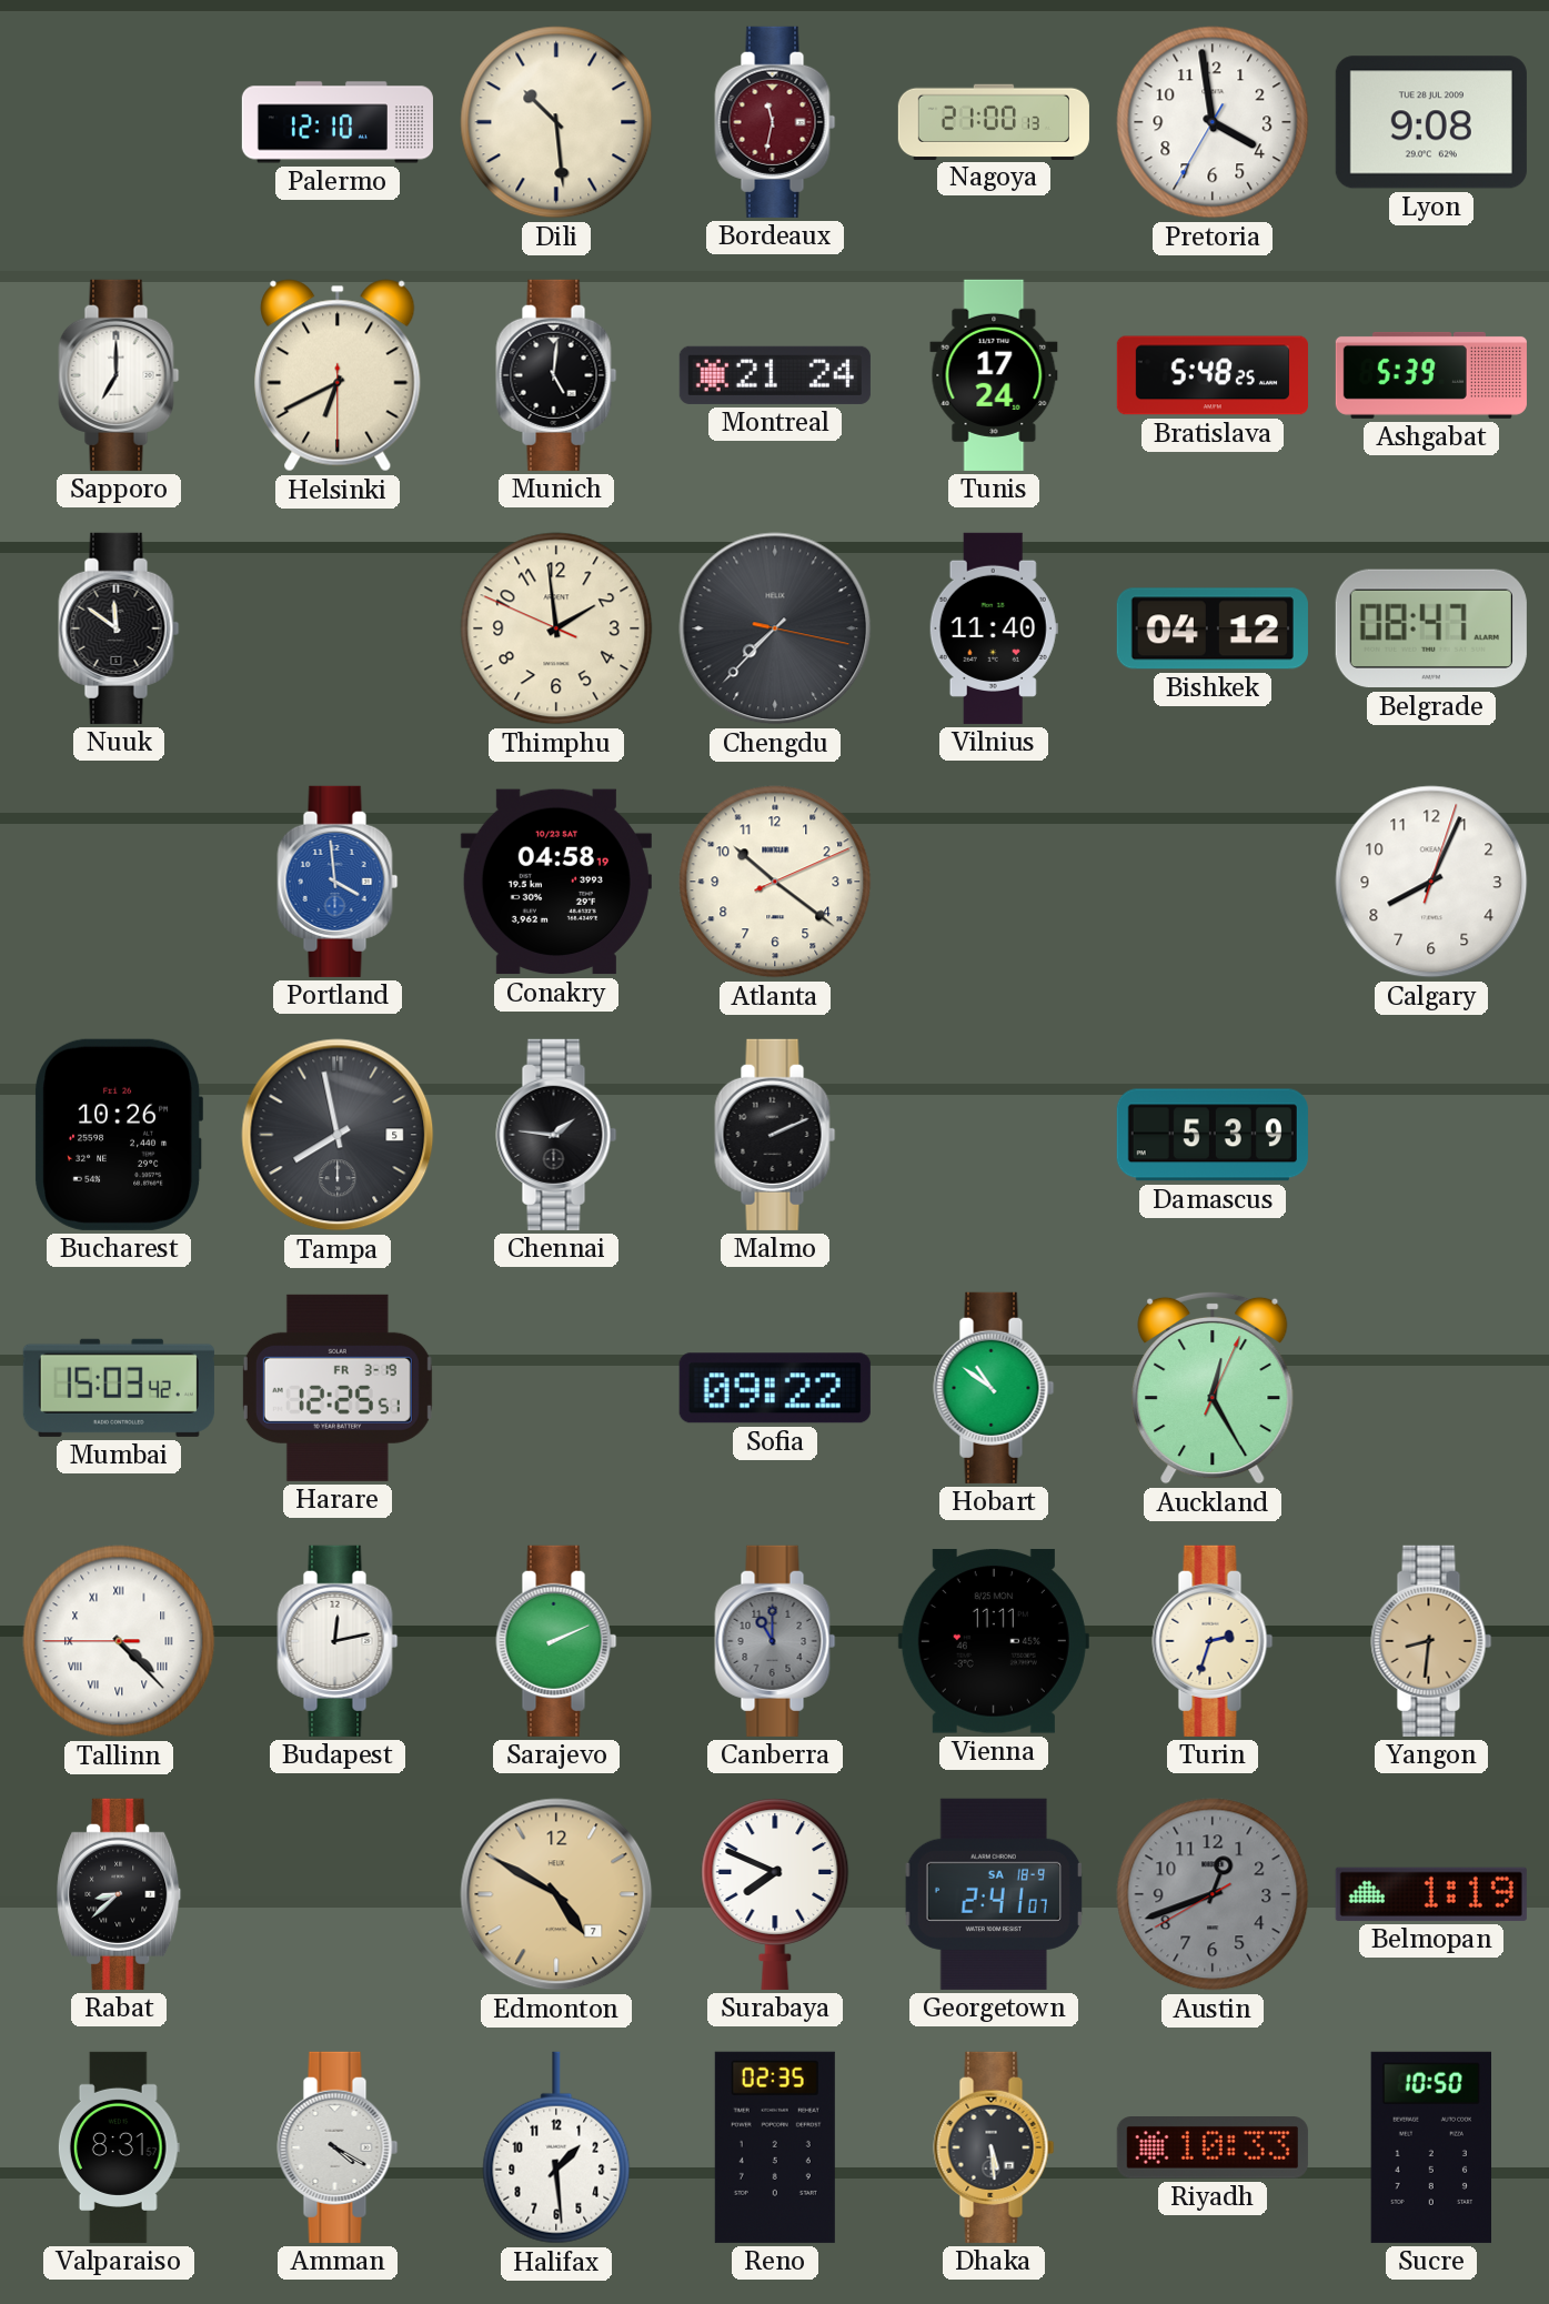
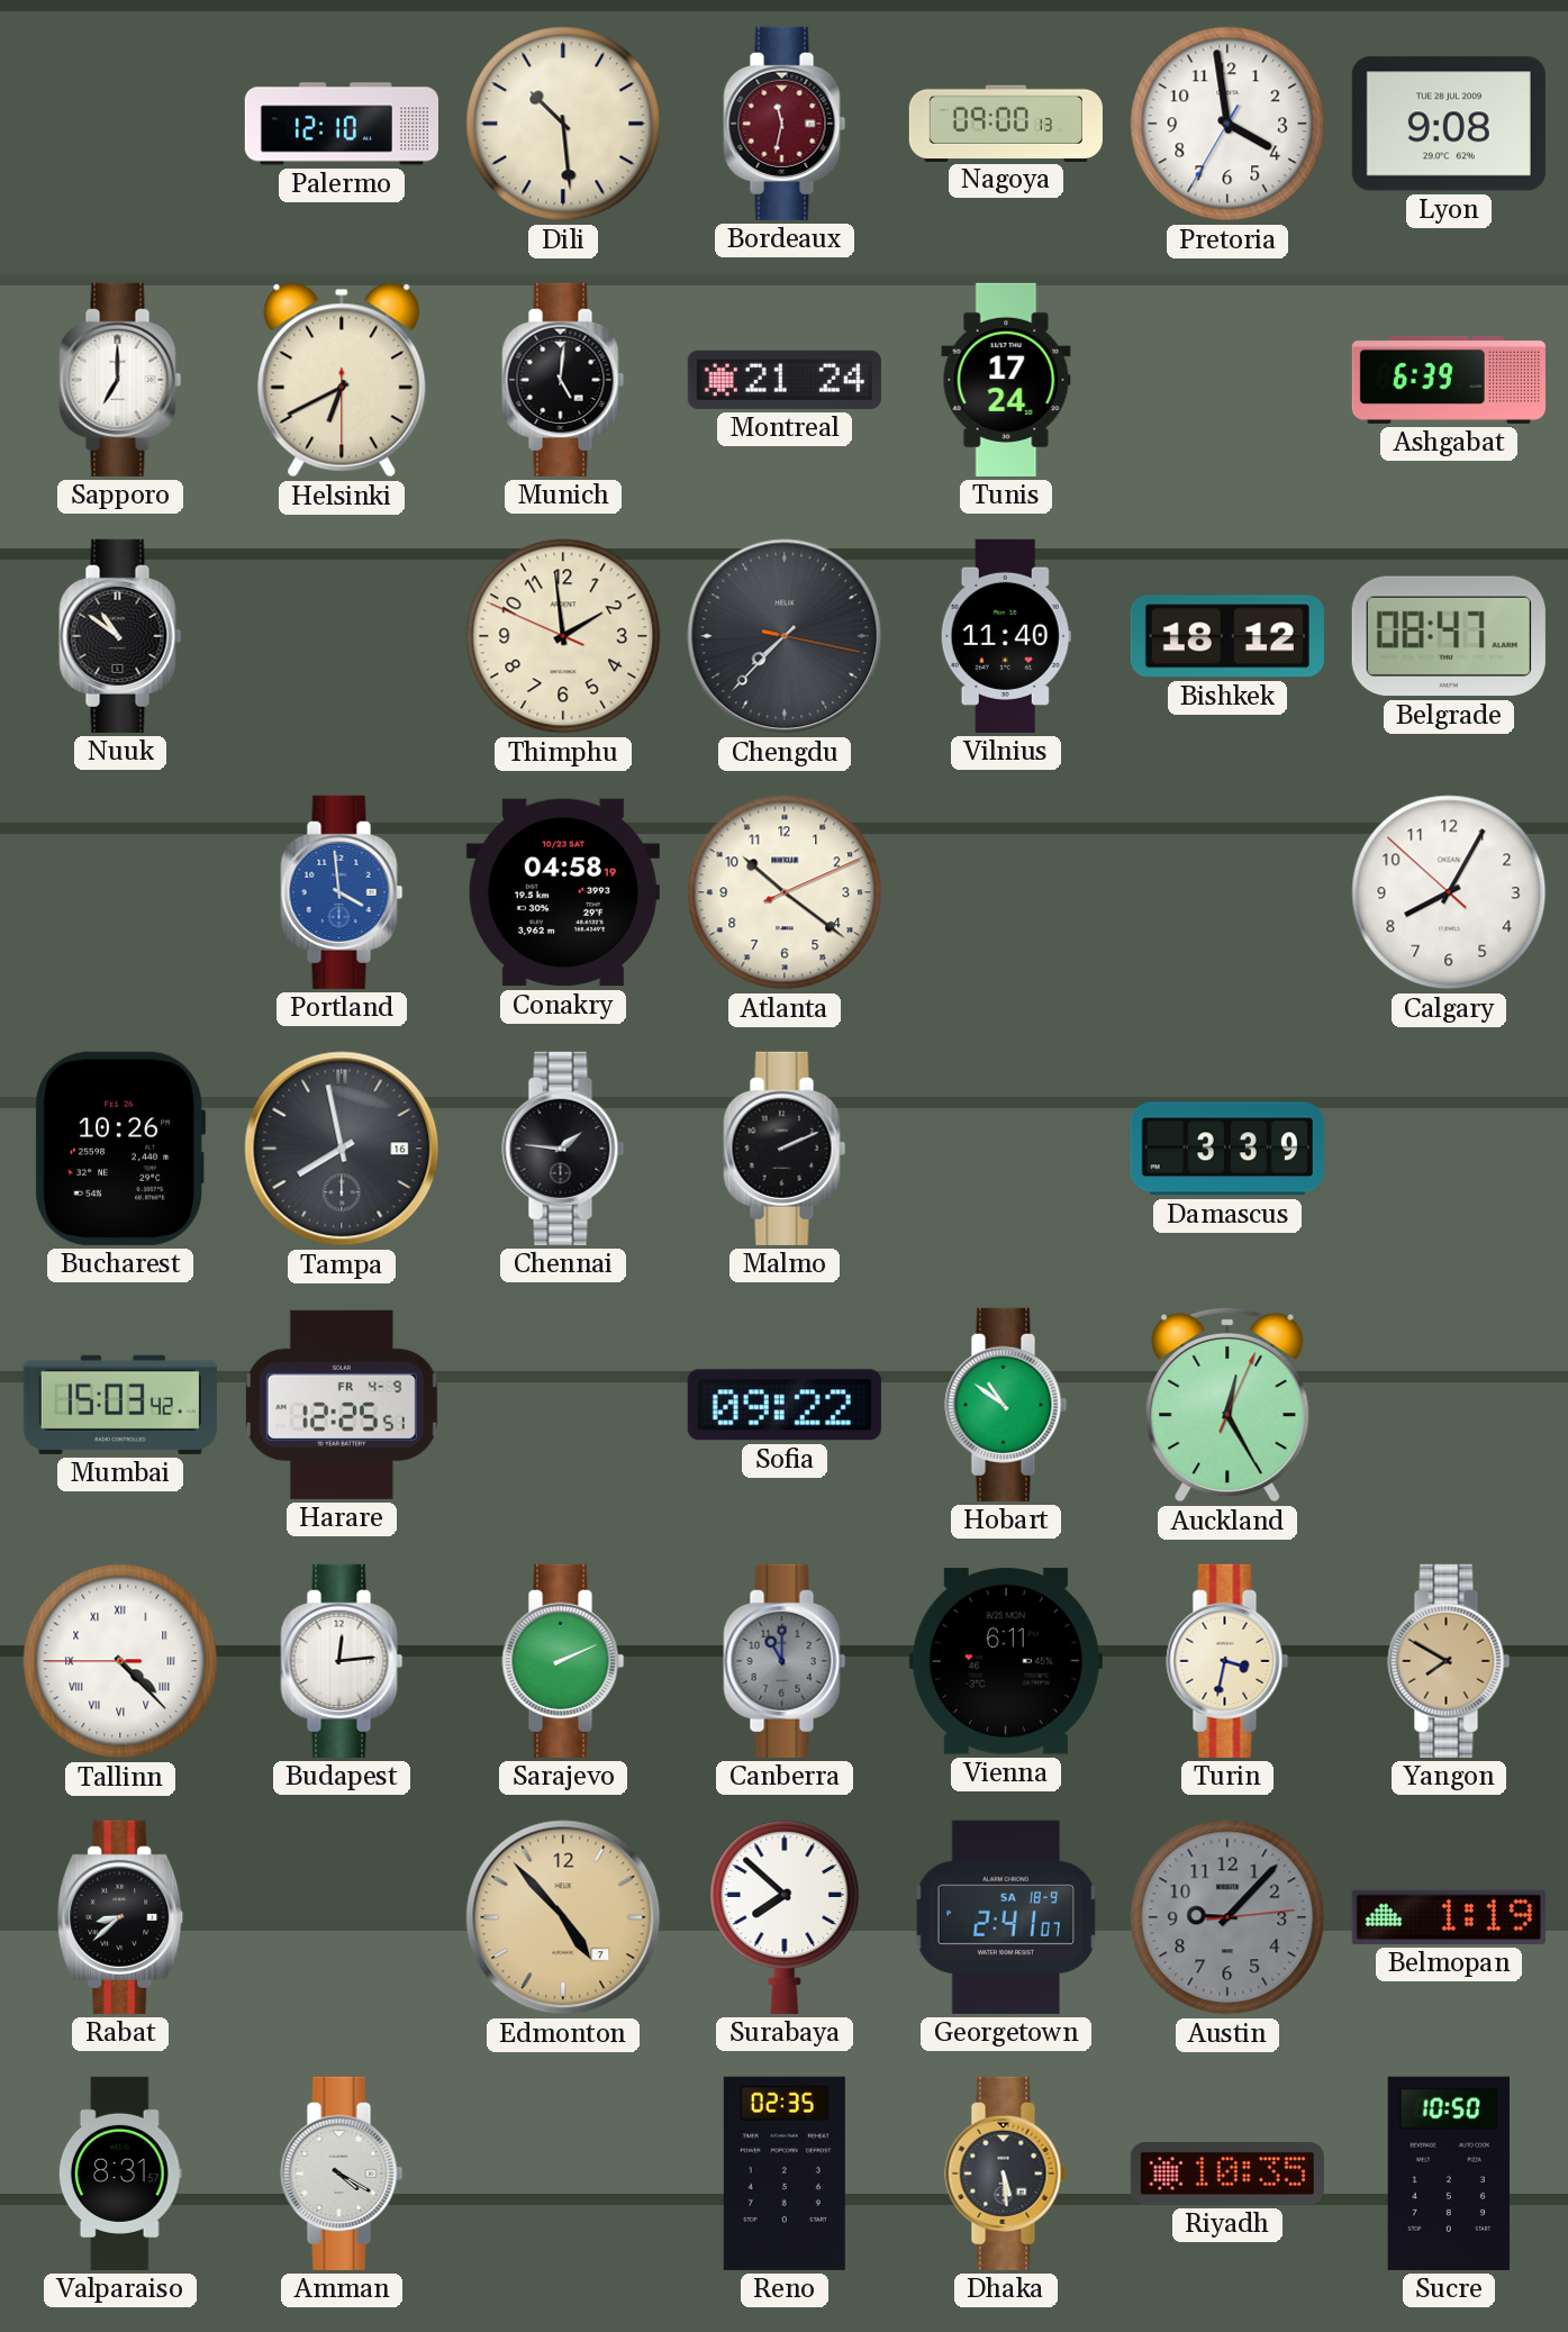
Nagoya: 21:00 -> 09:00 (1006, 123)
Bratislava: 5:48 -> none (1213, 375)
Ashgabat: 5:39 -> 6:39 (1449, 380)
Nuuk: 11:51 -> 10:51 (120, 636)
Bishkek: 04:12 -> 18:12 (1227, 636)
Calgary: 8:04:03 -> 8:04:52 (1449, 892)
Tampa date: 5 -> 16 (342, 1149)
Damascus: 5:39 -> 3:39 (1227, 1149)
Harare date: FR 3-19 -> FR 4-9 (342, 1405)
Budapest: 12:13 -> 12:14 (342, 1661)
Vienna: 11:11 -> 6:11 (1006, 1661)
Turin: 2:33 -> 3:32 (1227, 1661)
Yangon: 8:31 -> 7:50 (1449, 1661)
Edmonton: 4:50 -> 4:53 (563, 1917)
Surabaya: 7:49 -> 7:52 (785, 1917)
Austin: 12:41 -> 9:07 (1227, 1917)
Halifax: 1:29 -> none (556, 2147)
Riyadh: 10:33 -> 10:35 (1227, 2175)
